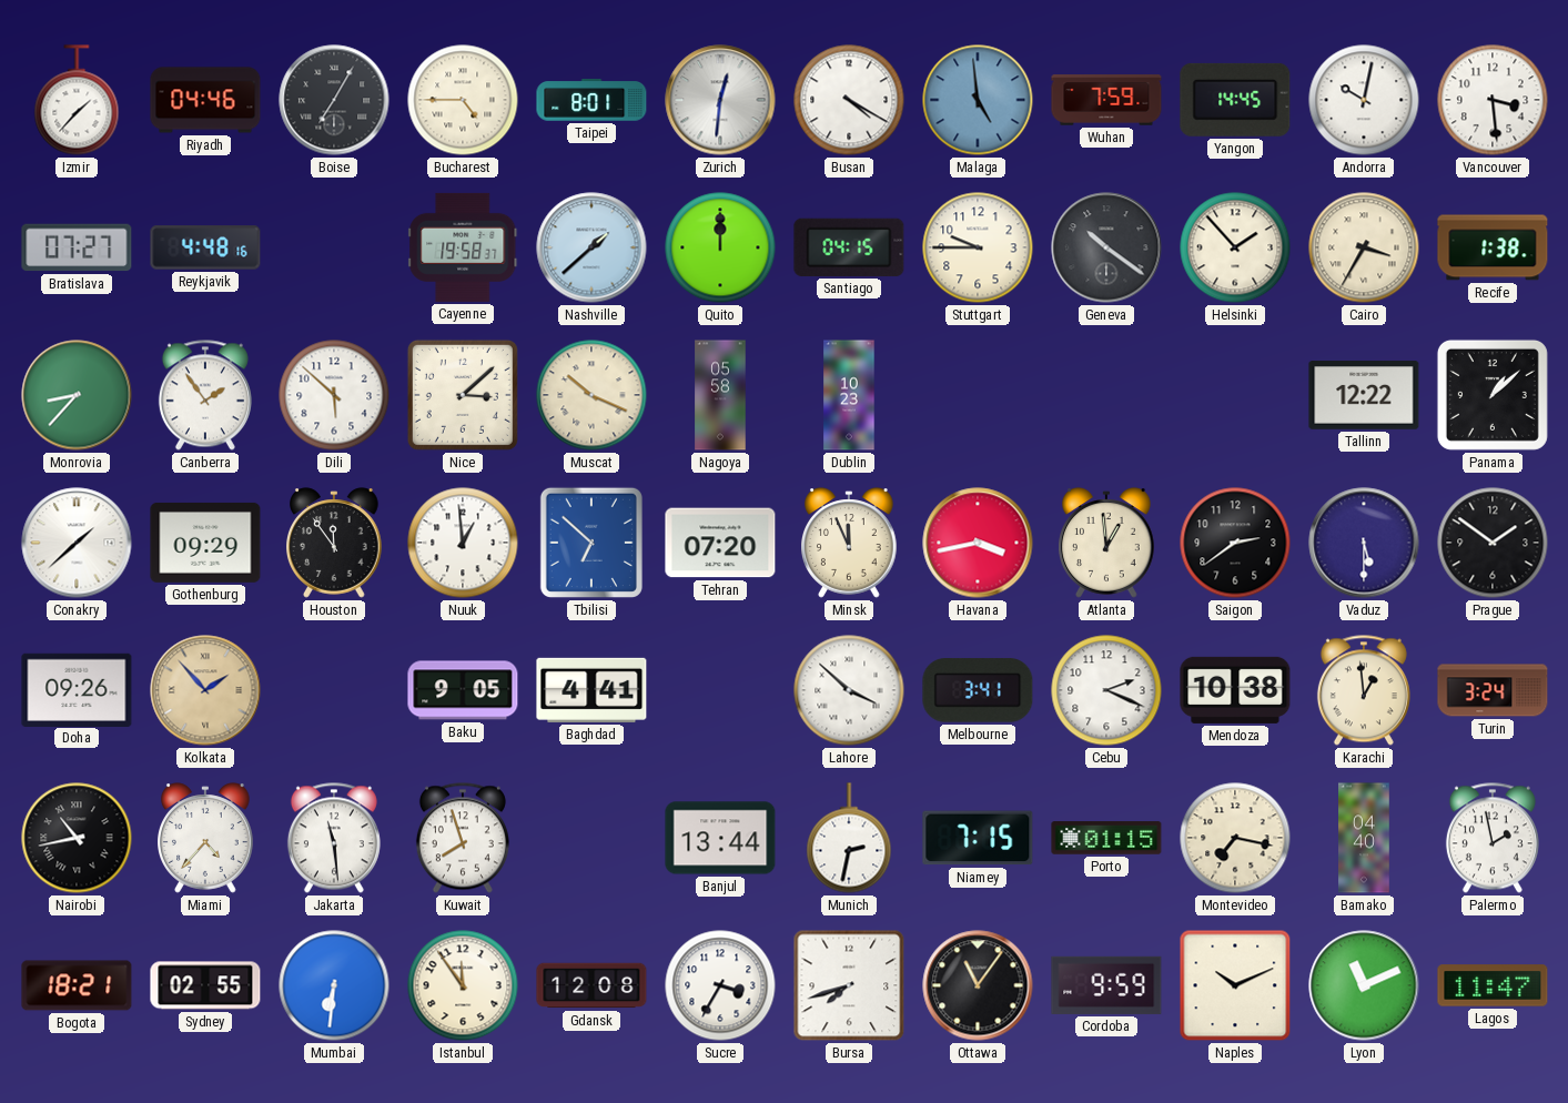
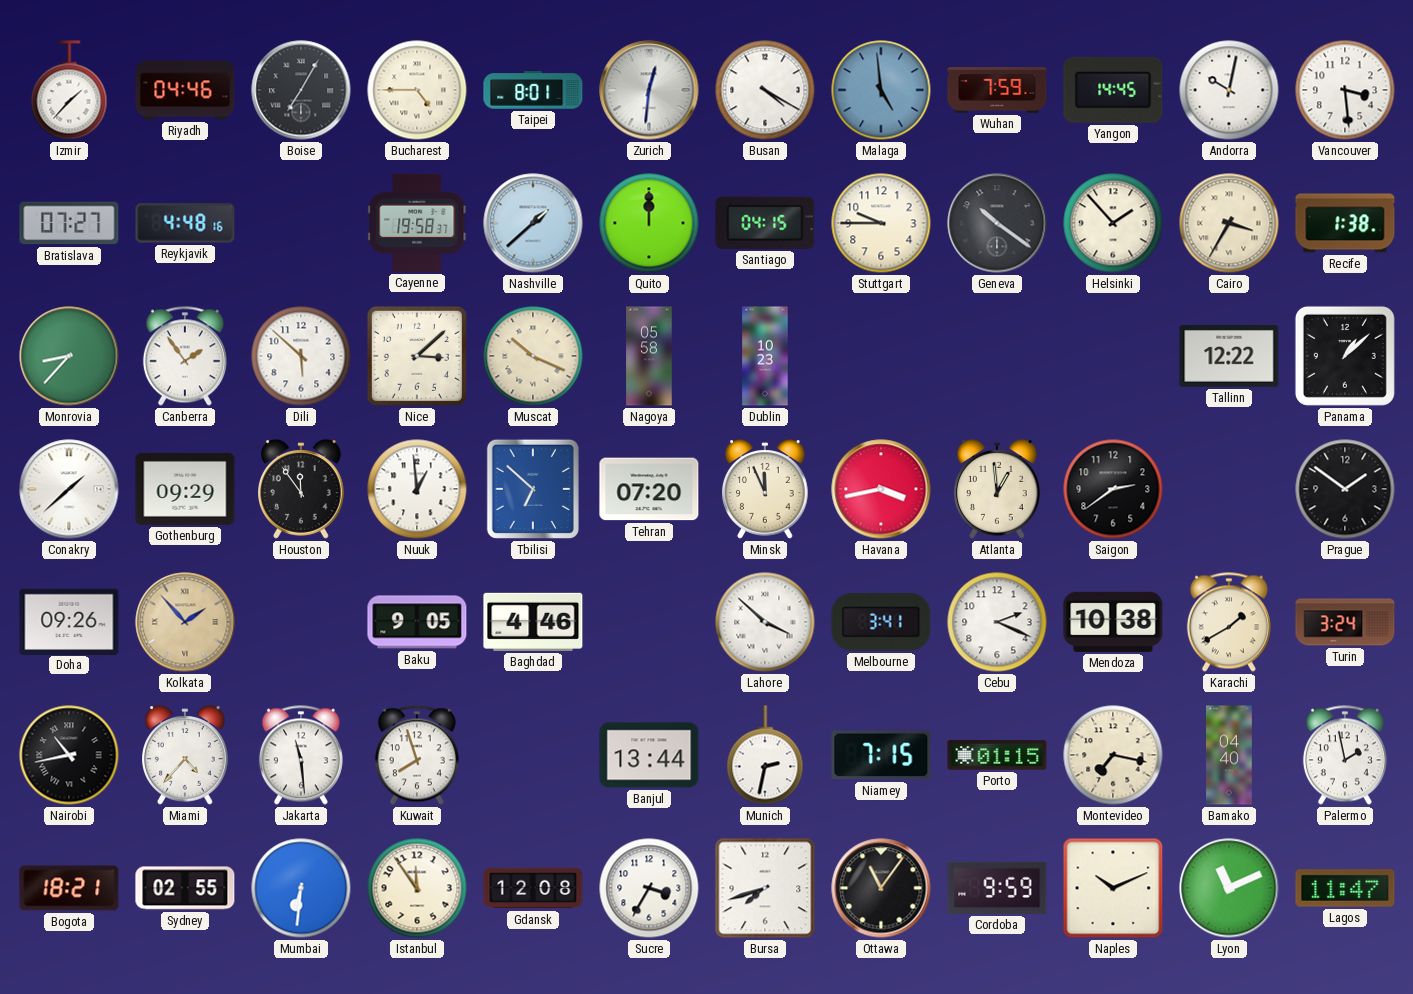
Vaduz: 5:30 -> none (1364, 543)
Baghdad: 4:41 -> 4:46 (533, 622)
Karachi: 12:59 -> 1:40 (1229, 622)
